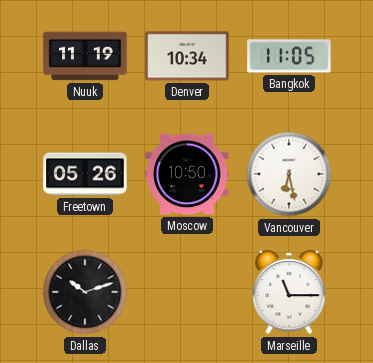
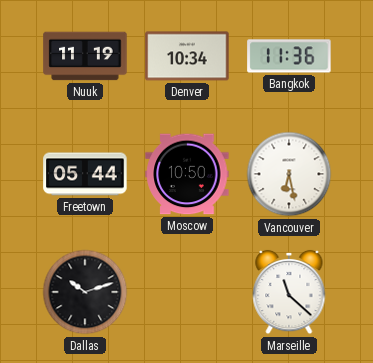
Bangkok: 11:05 -> 11:36 (289, 56)
Freetown: 05:26 -> 05:44 (85, 174)
Marseille: 11:15 -> 11:22 (289, 292)
